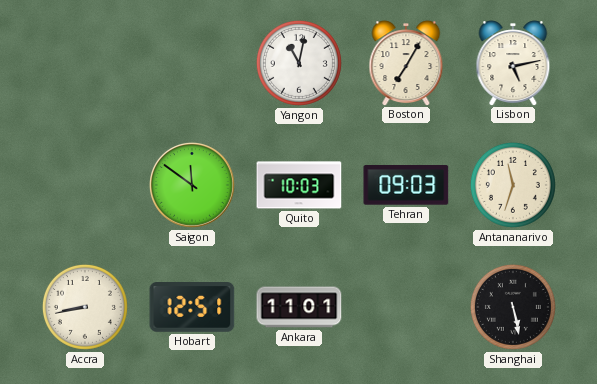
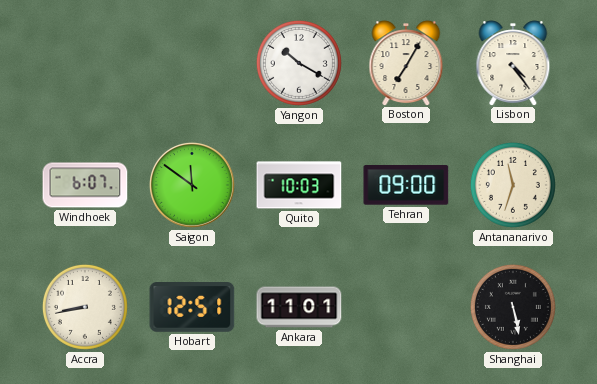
Yangon: 11:02 -> 10:20 (299, 63)
Lisbon: 5:13 -> 4:24 (513, 63)
Windhoek: none -> 6:07 (85, 185)
Tehran: 09:03 -> 09:00 (406, 185)
